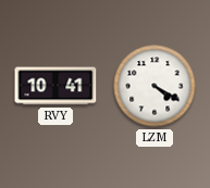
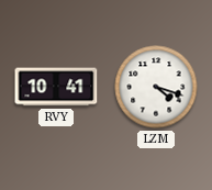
LZM: 4:20 -> 4:18 (156, 87)
